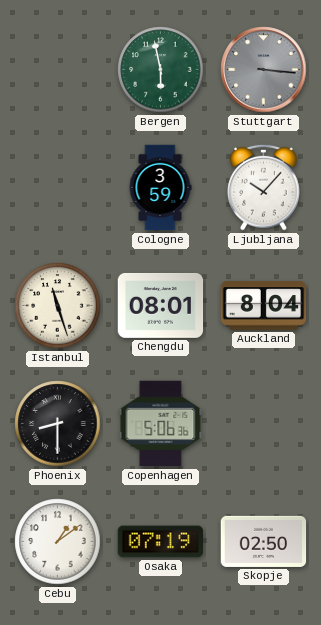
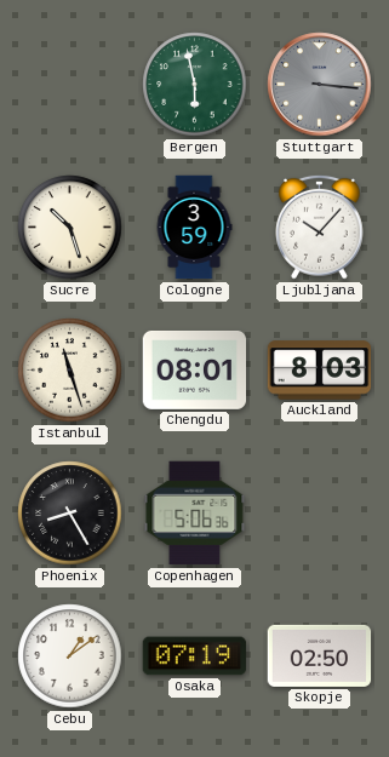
Sucre: none -> 10:27 (70, 228)
Auckland: 8:04 -> 8:03 (320, 371)
Phoenix: 8:30 -> 8:25 (70, 514)
